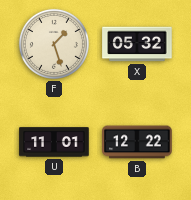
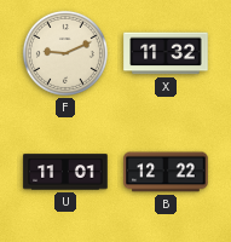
F: 1:27 -> 9:11 (65, 53)
X: 05:32 -> 11:32 (166, 53)
